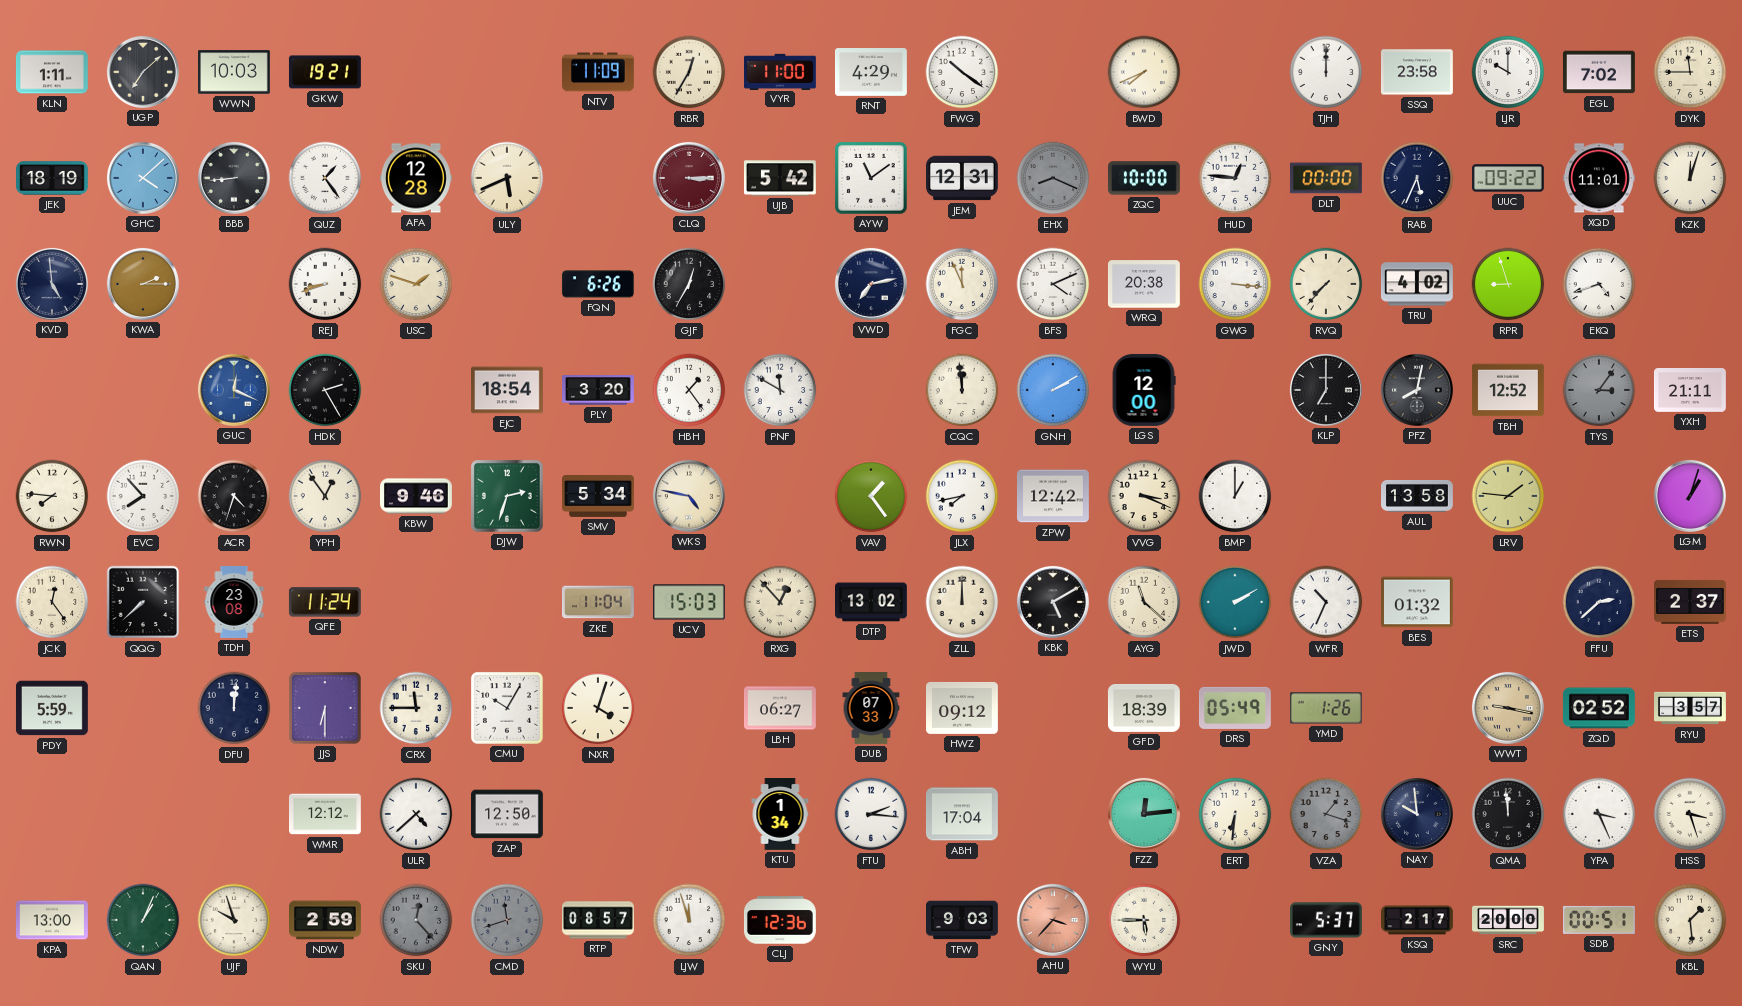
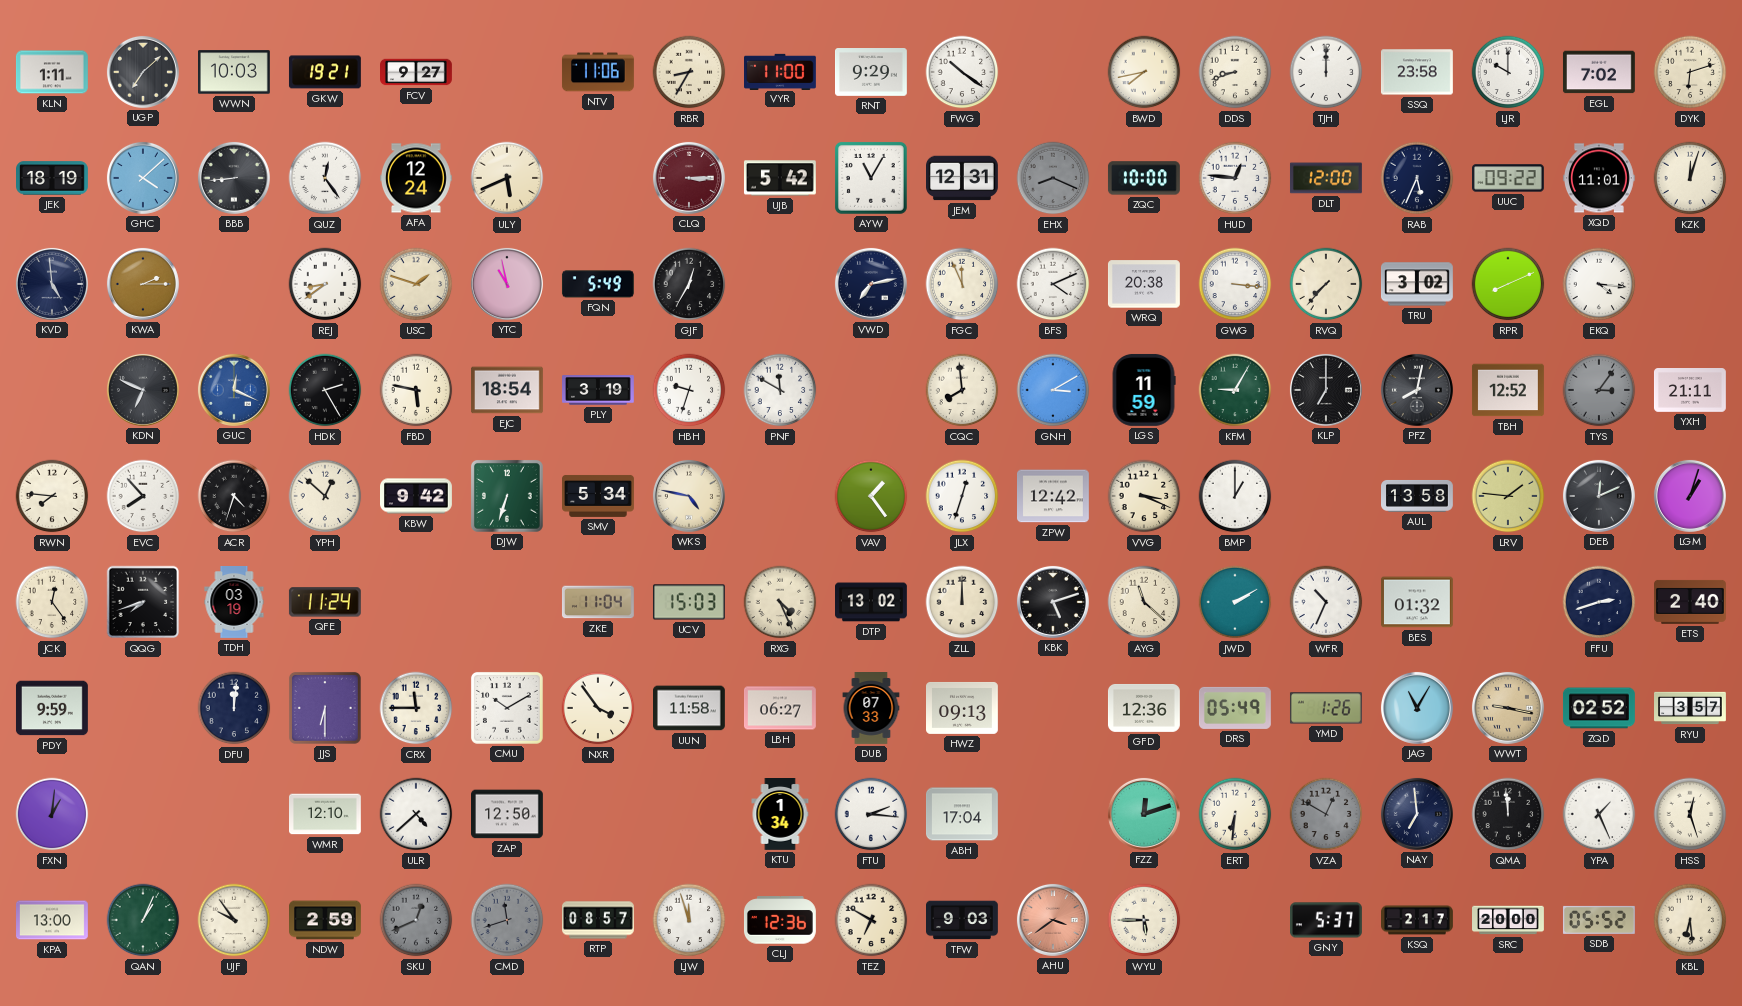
FCV: none -> 9:27 (417, 72)
NTV: 11:09 -> 11:06 (598, 72)
RBR: 12:35 -> 8:35 (689, 72)
RNT: 4:29 -> 9:29 (872, 73)
BWD: 7:41 -> 7:43 (1144, 72)
DDS: none -> 8:42 (1235, 72)
DYK: 11:45 -> 6:12 (1690, 72)
QUZ: 1:24 -> 12:24 (325, 178)
AFA: 12:28 -> 12:24 (417, 178)
AYW: 11:09 -> 11:05 (871, 178)
DLT: 00:00 -> 12:00 (1326, 178)
REJ: 8:42 -> 8:39 (325, 284)
YTC: none -> 10:58 (507, 284)
FQN: 6:26 -> 5:49 (598, 284)
TRU: 4:02 -> 3:02 (1417, 284)
RPR: 8:57 -> 8:11 (1508, 284)
EKQ: 4:42 -> 4:16 (1599, 284)
KDN: none -> 6:49 (143, 390)
FBD: none -> 5:47 (416, 390)
PLY: 3:20 -> 3:19 (599, 390)
HBH: 1:24 -> 9:33 (689, 390)
CQC: 11:59 -> 7:59 (962, 390)
GNH: 2:10 -> 3:10 (1053, 390)
LGS: 12:00 -> 11:59 (1144, 390)
KFM: none -> 9:05 (1235, 390)
YPH: 12:54 -> 12:52 (325, 496)
KBW: 9:46 -> 9:42 (417, 496)
DJW: 2:33 -> 6:33 (507, 496)
JLX: 7:43 -> 12:33 (962, 496)
DEB: none -> 12:11 (1599, 496)
QQG: 7:38 -> 7:42 (143, 602)
TDH: 23:08 -> 03:19 (234, 603)
RXG: 12:53 -> 4:26 (780, 602)
KBK: 5:10 -> 5:12 (1053, 602)
FFU: 2:38 -> 2:42 (1599, 602)
ETS: 2:37 -> 2:40 (1691, 602)
PDY: 5:59 -> 9:59 (52, 708)
CMU: 10:05 -> 10:10 (507, 708)
NXR: 4:03 -> 3:54 (598, 708)
UUN: none -> 11:58 (690, 708)
HWZ: 09:12 -> 09:13 (963, 708)
GFD: 18:39 -> 12:36 (1144, 708)
JAG: none -> 11:05 (1417, 708)
FXN: none -> 1:01 (52, 814)
WMR: 12:12 -> 12:10 (326, 814)
FZZ: 12:14 -> 12:12 (1144, 814)
VZA: 1:18 -> 12:50 (1326, 814)
NAY: 9:59 -> 6:59 (1417, 814)
YPA: 3:26 -> 1:26 (1599, 814)
HSS: 3:27 -> 12:27 (1690, 814)
UJF: 9:57 -> 9:54 (234, 920)
SKU: 12:23 -> 12:41 (416, 920)
TEZ: none -> 6:50 (871, 920)
AHU: 3:37 -> 3:39 (1053, 920)
SDB: 00:51 -> 05:52 (1599, 920)
KBL: 1:29 -> 6:29 (1690, 920)
